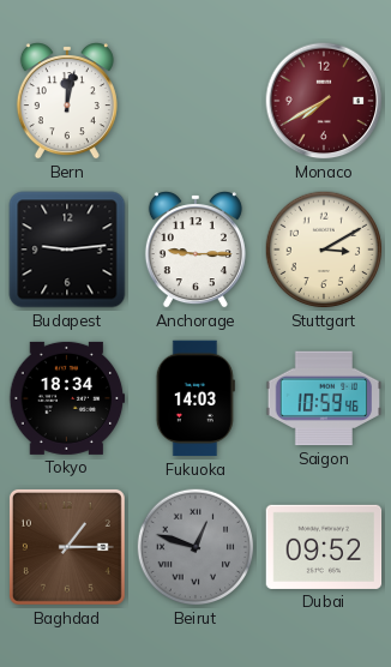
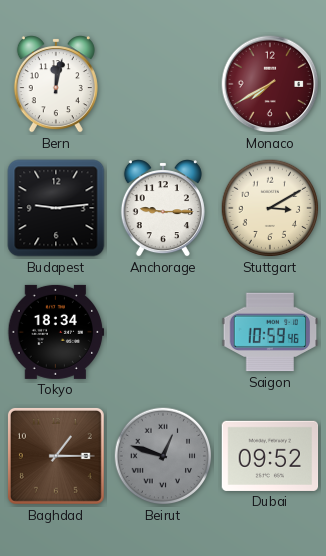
Fukuoka: 14:03 -> none (195, 398)
